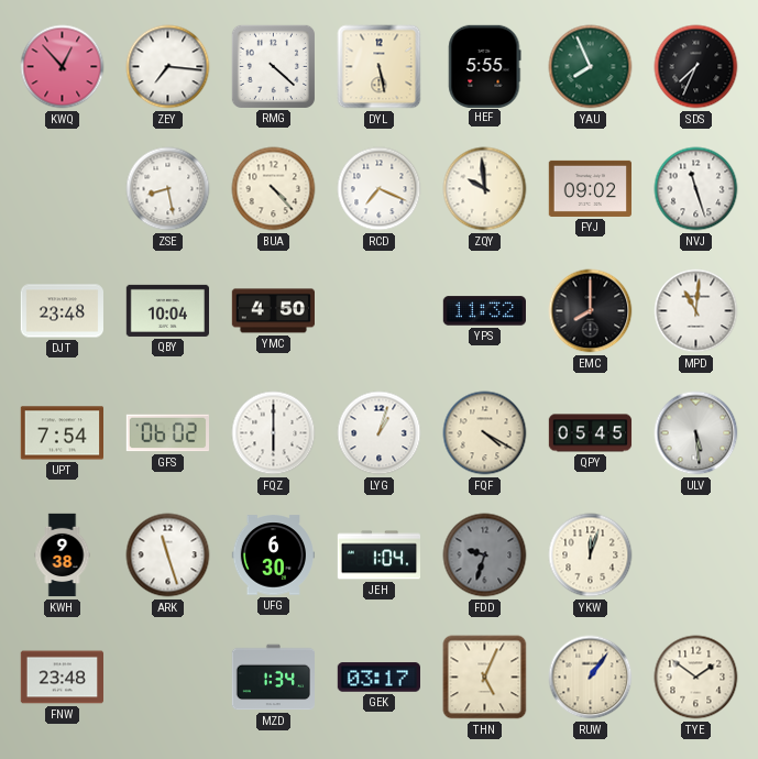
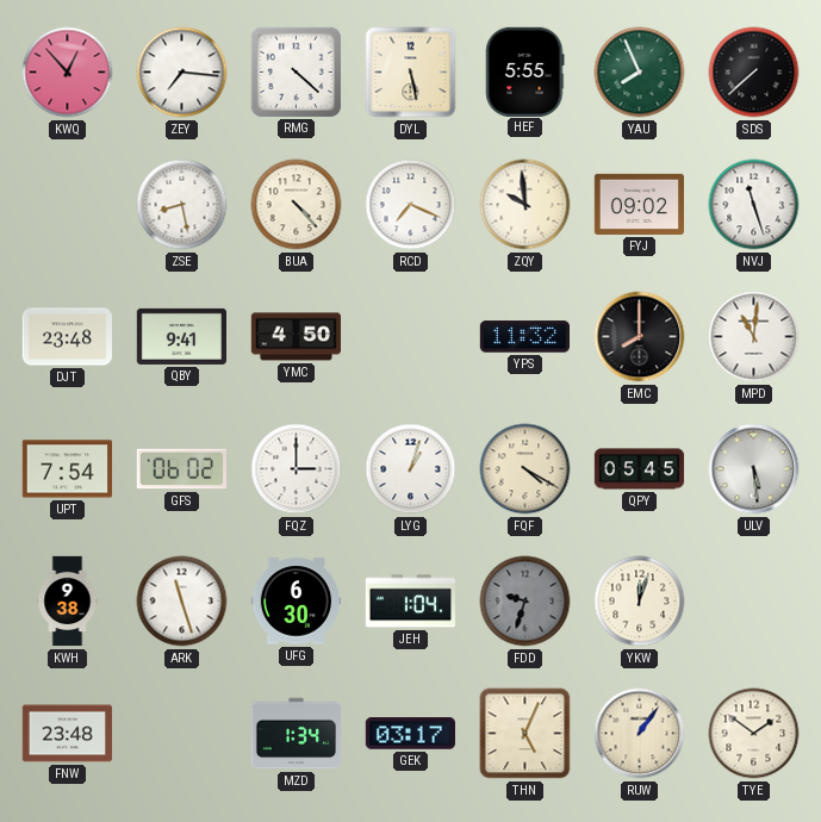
SDS: 7:34 -> 7:38 (754, 73)
QBY: 10:04 -> 9:41 (181, 336)
FQZ: 6:00 -> 3:00 (297, 469)
